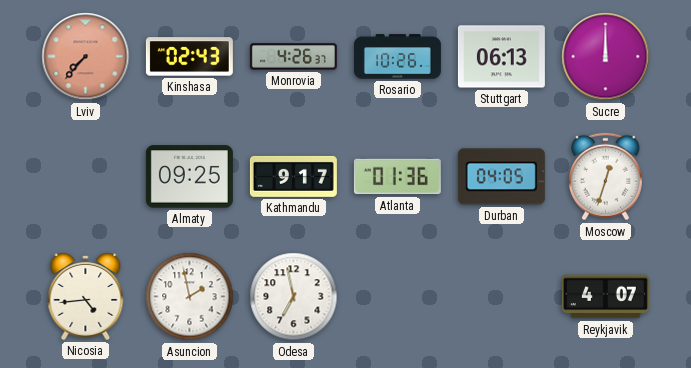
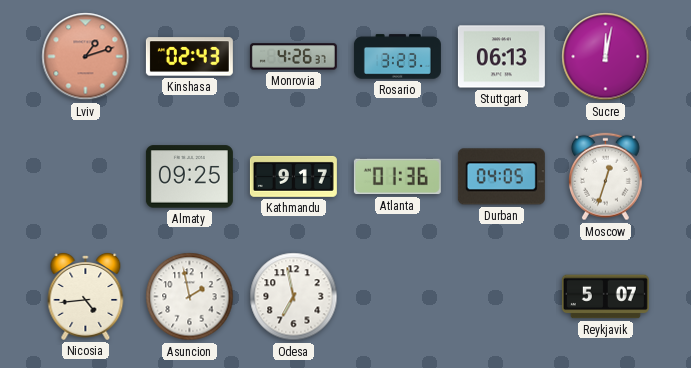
Lviv: 7:37 -> 1:12 (86, 57)
Rosario: 10:26 -> 3:23 (397, 57)
Sucre: 12:00 -> 12:02 (606, 57)
Reykjavik: 4:07 -> 5:07 (605, 297)
